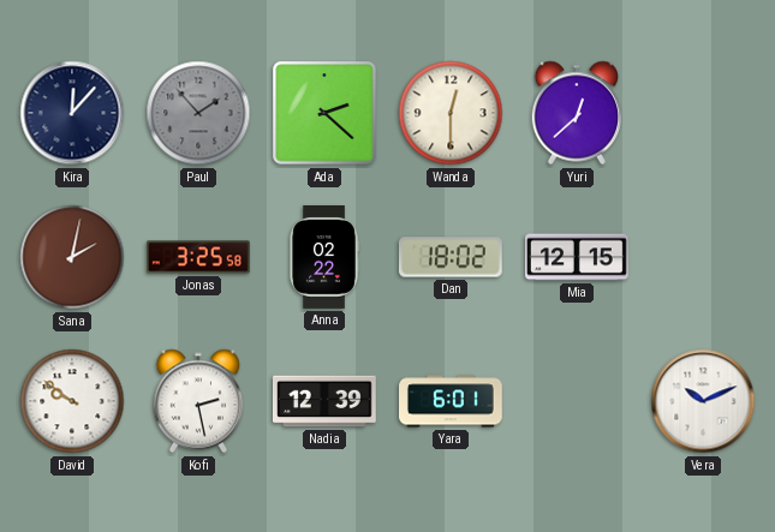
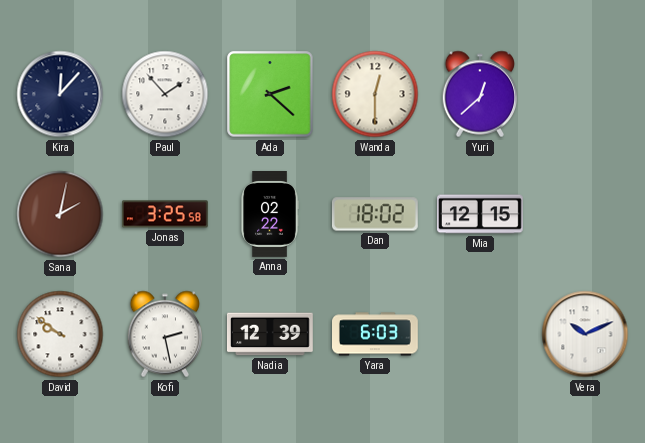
Paul dial: grey -> white (165, 94)
Yara: 6:01 -> 6:03 (376, 334)
